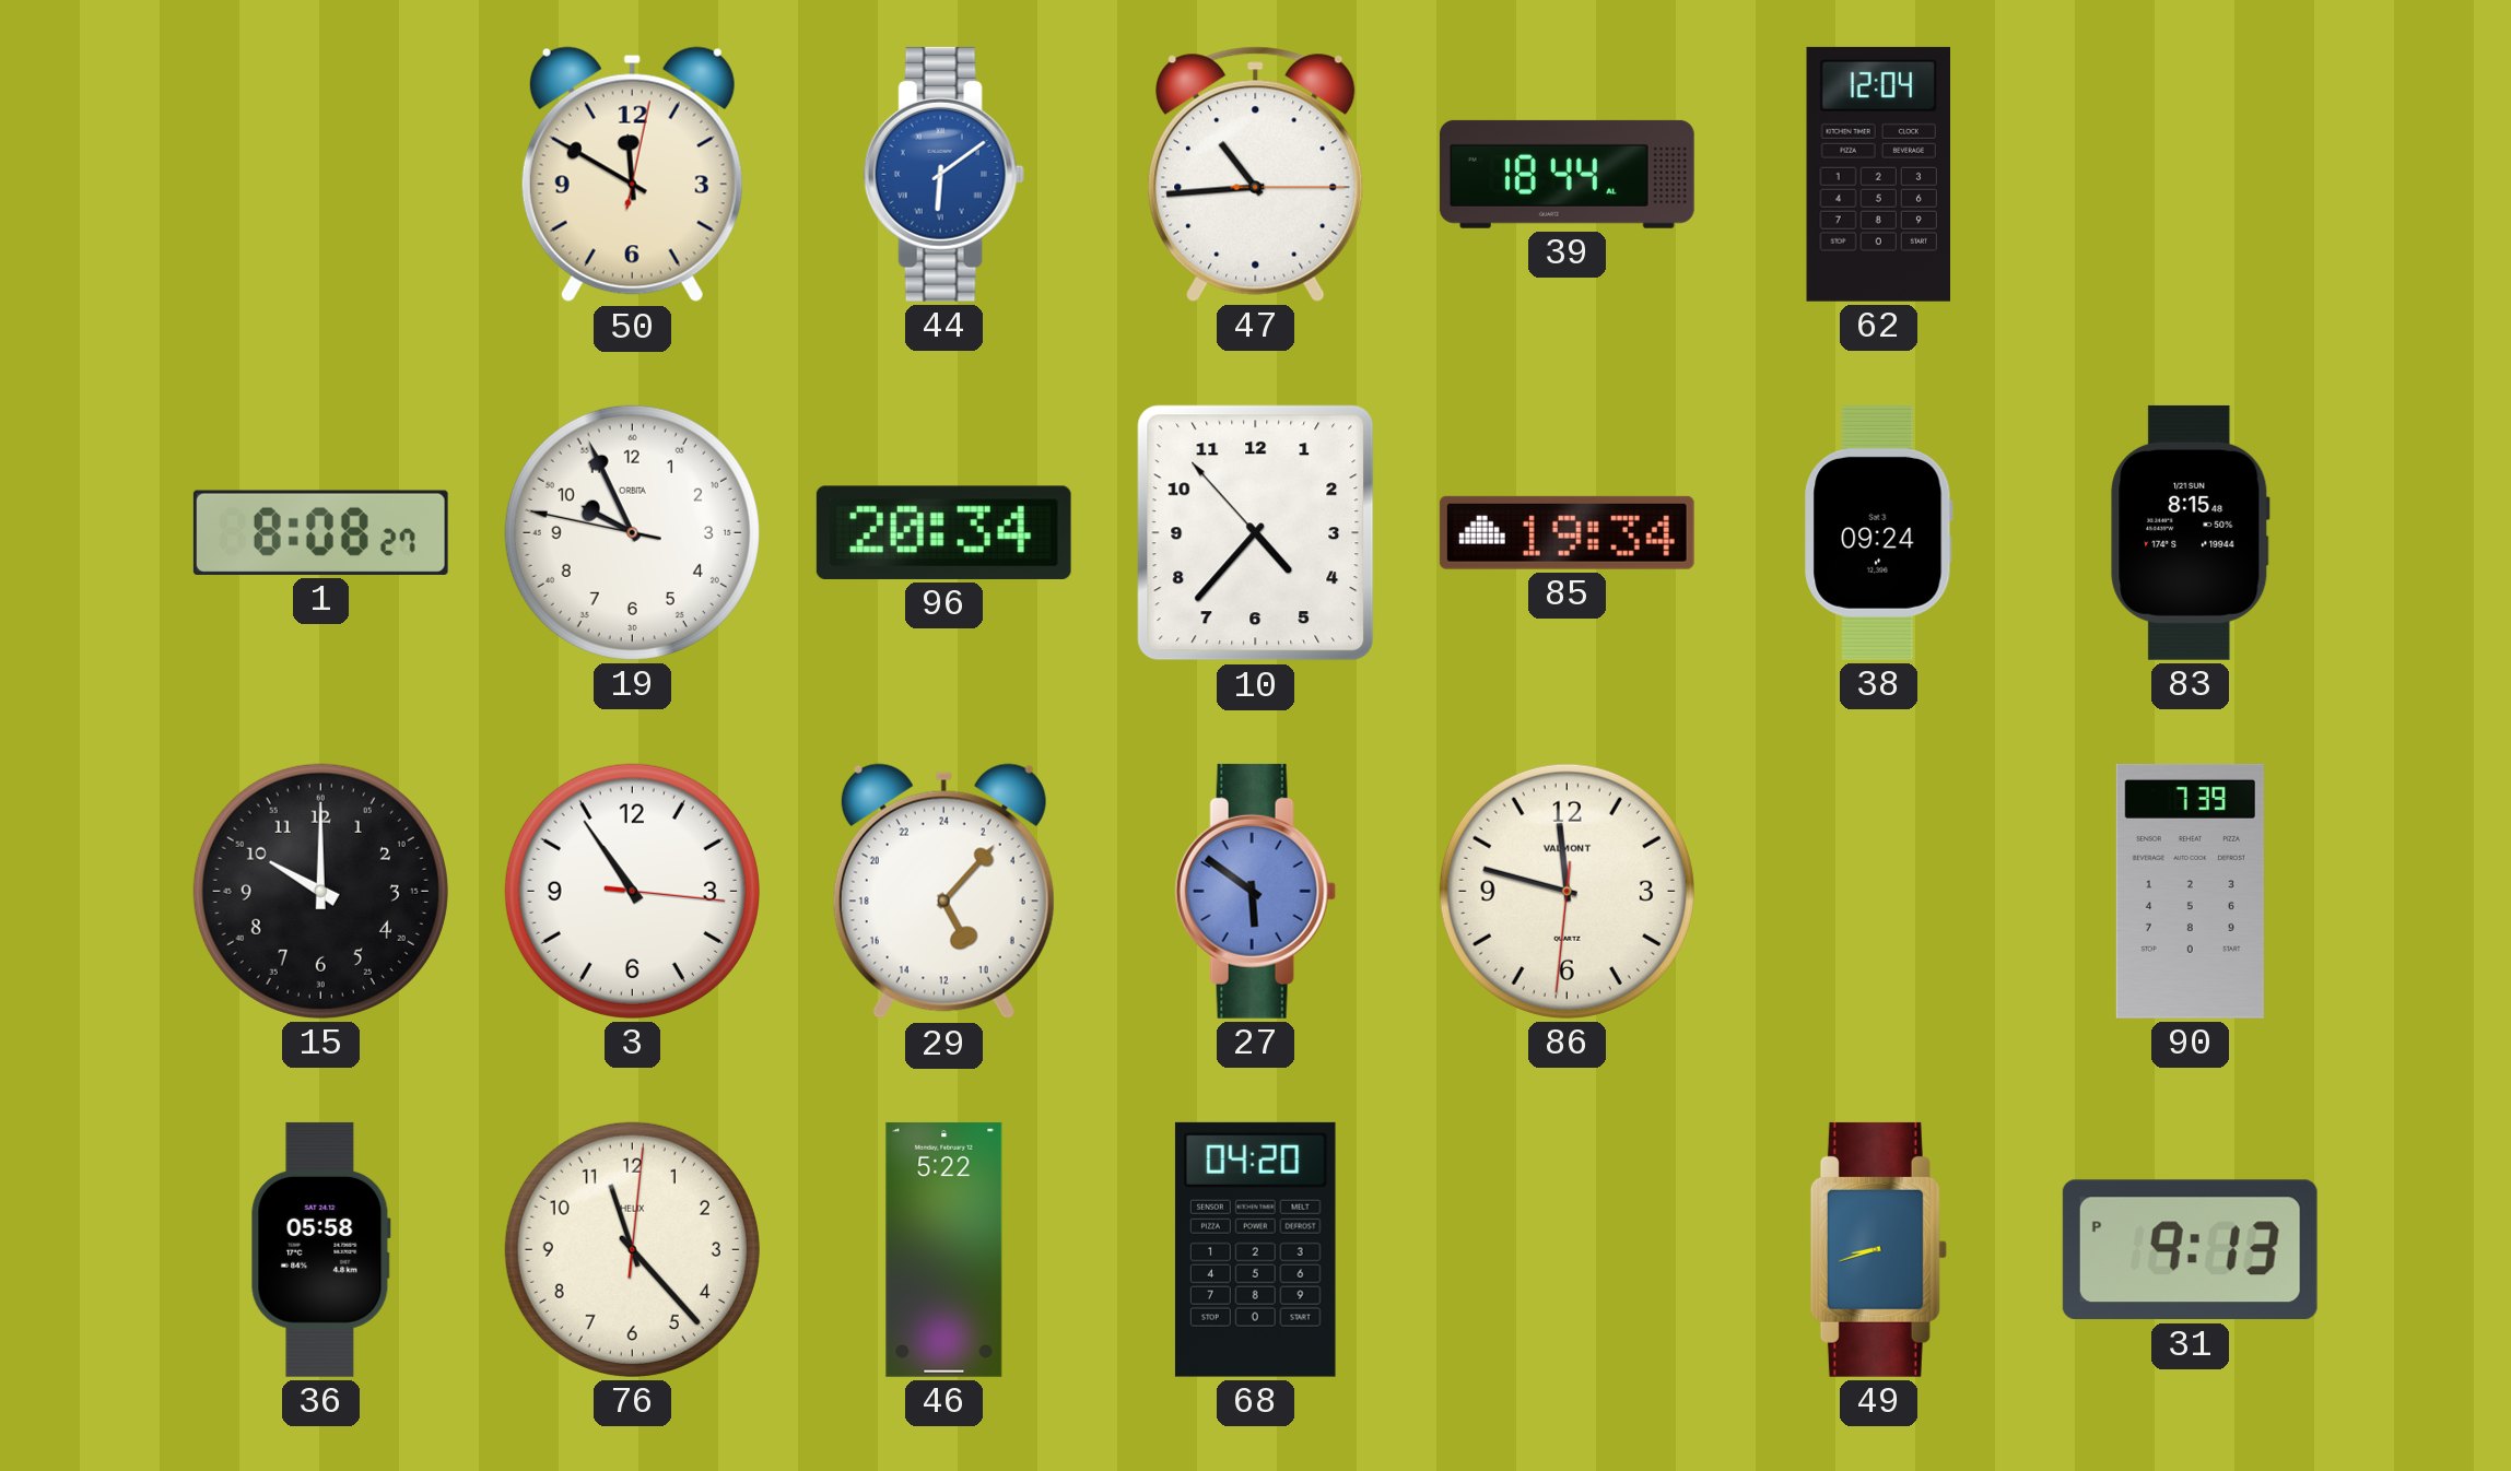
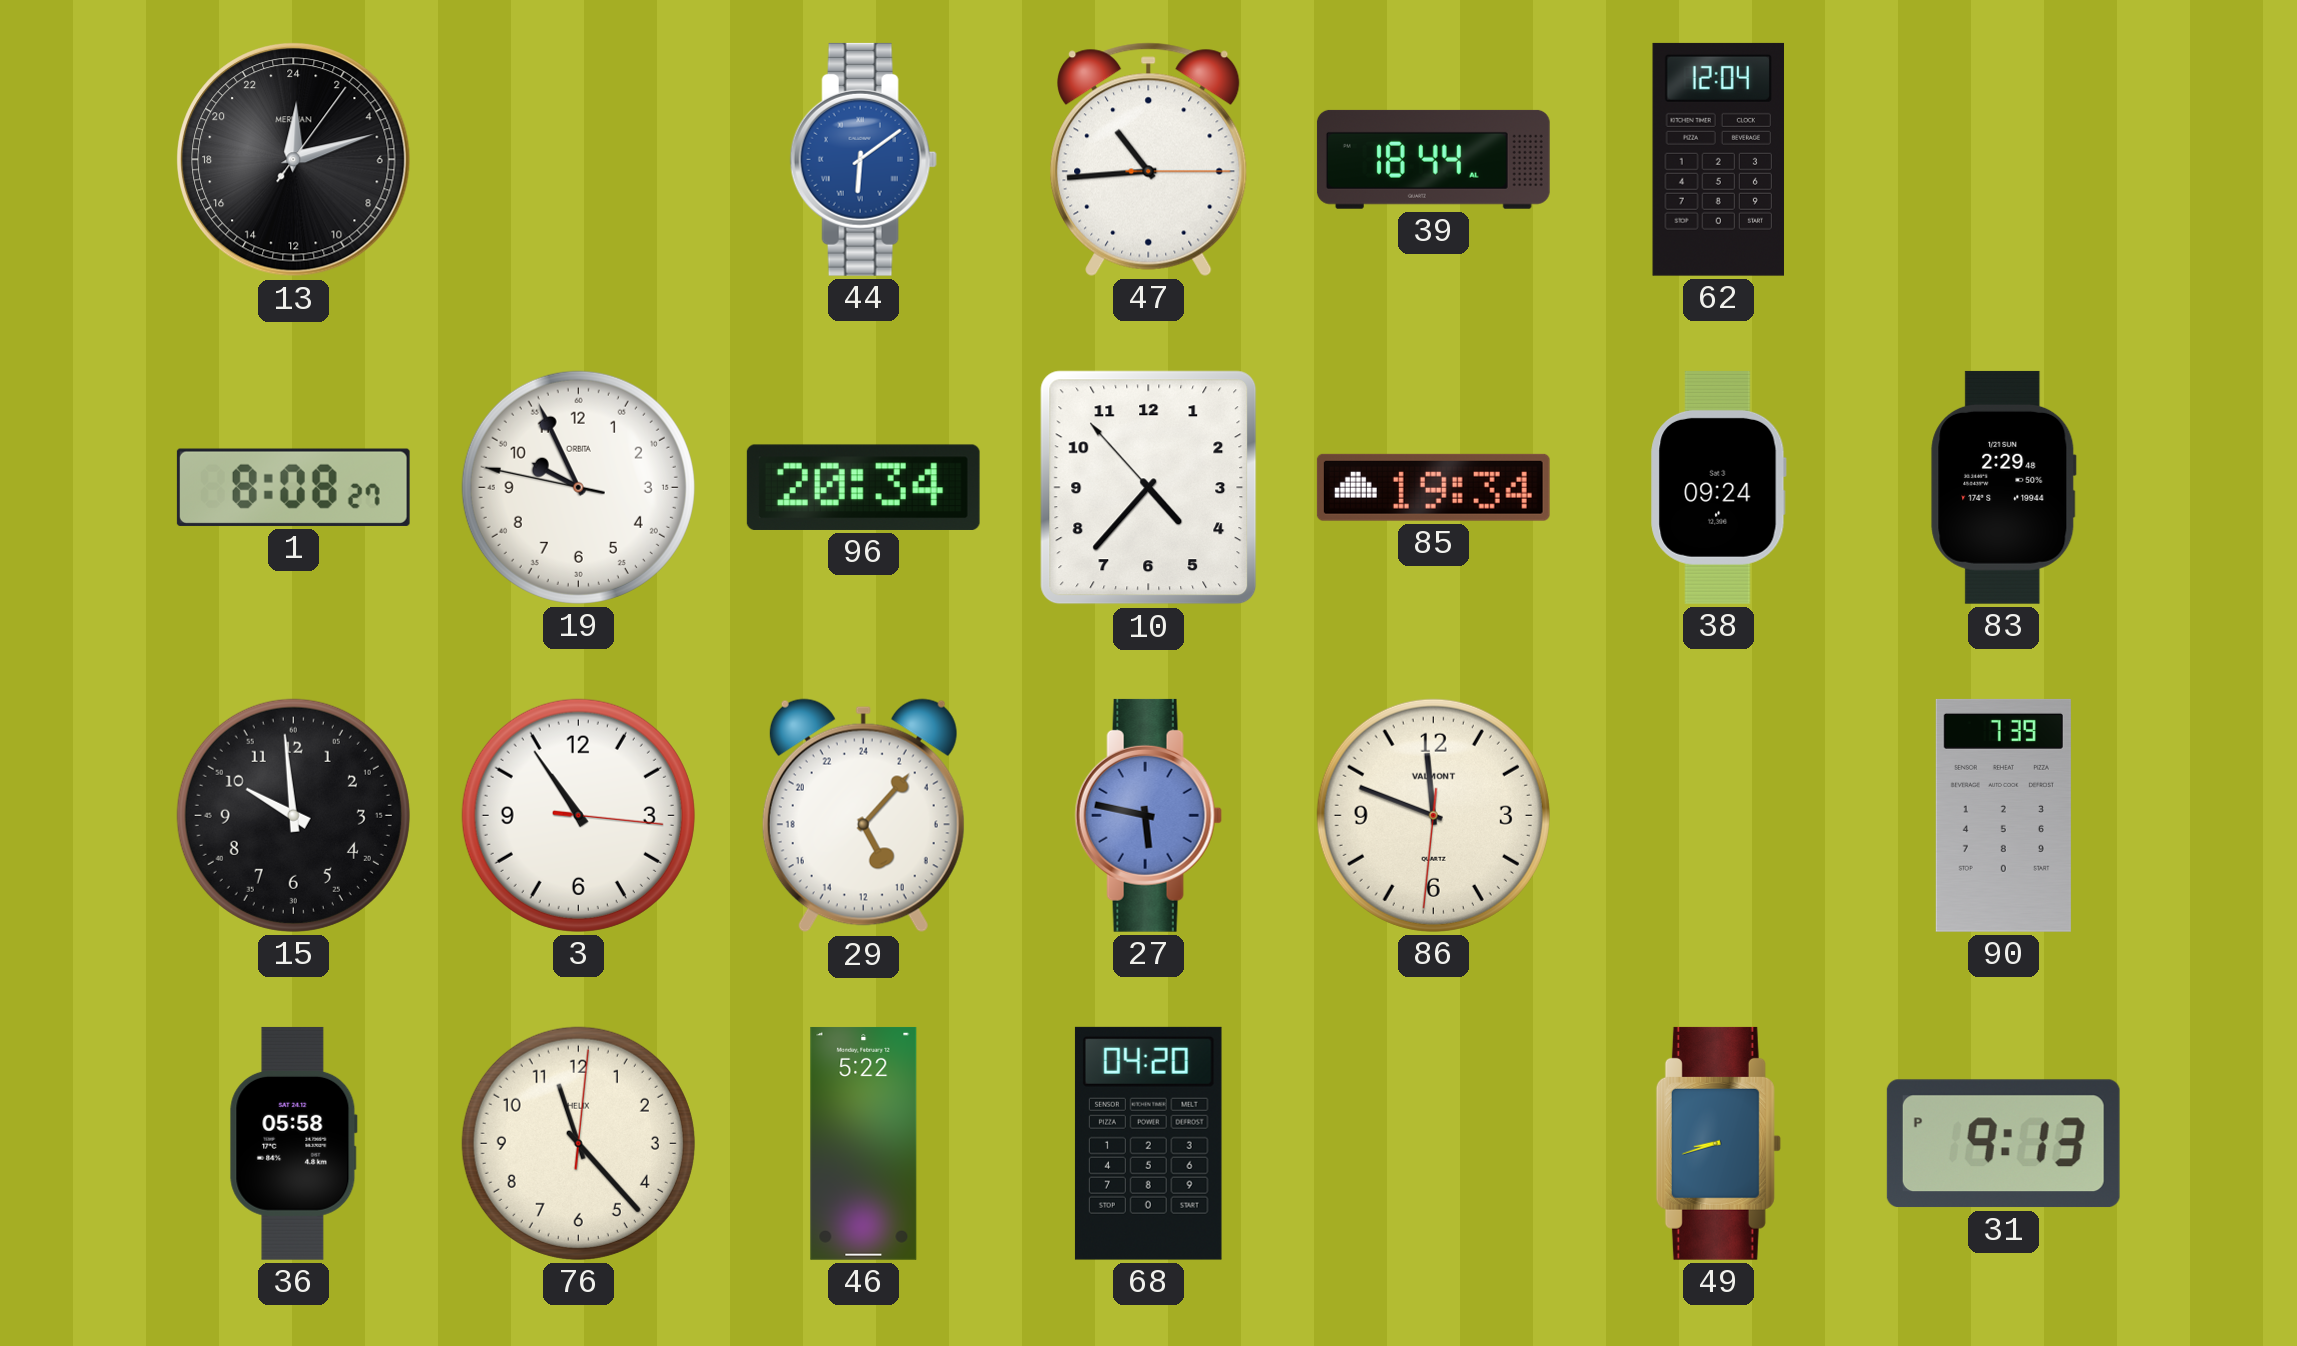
13: none -> 0:12 (294, 160)
50: 11:50 -> none (632, 175)
83: 8:15 -> 2:29 (2004, 487)
15: 10:00 -> 9:59 (293, 815)
27: 5:51 -> 5:47 (1148, 815)
86: 11:47 -> 11:48 (1433, 815)
